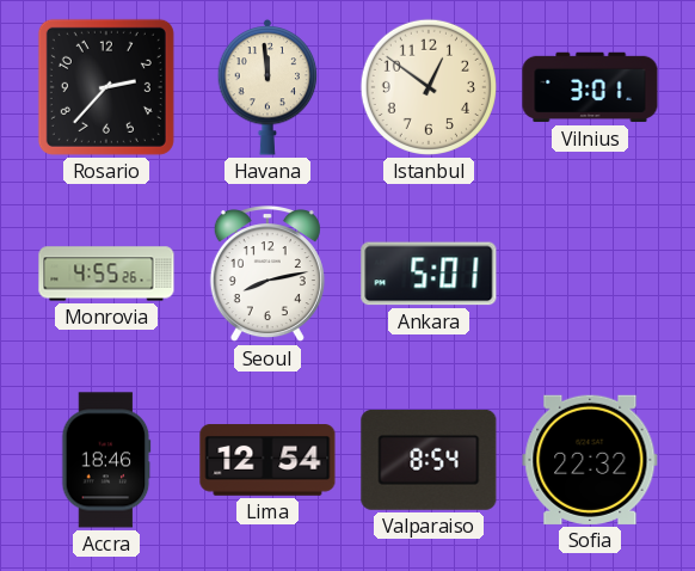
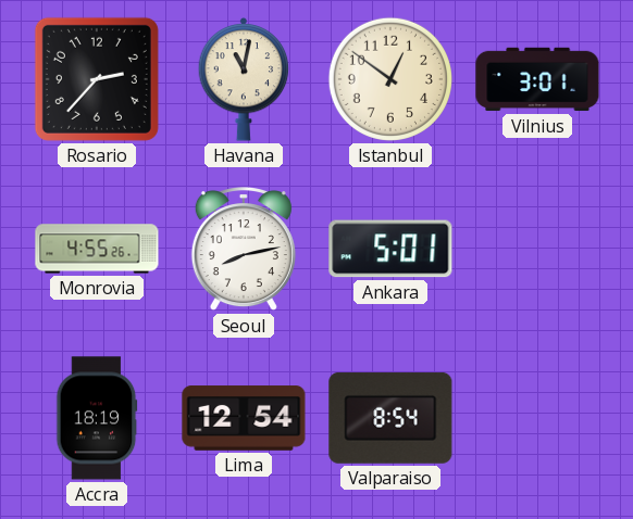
Havana: 11:59 -> 11:02 (244, 79)
Accra: 18:46 -> 18:19 (97, 418)
Sofia: 22:32 -> none (590, 460)
